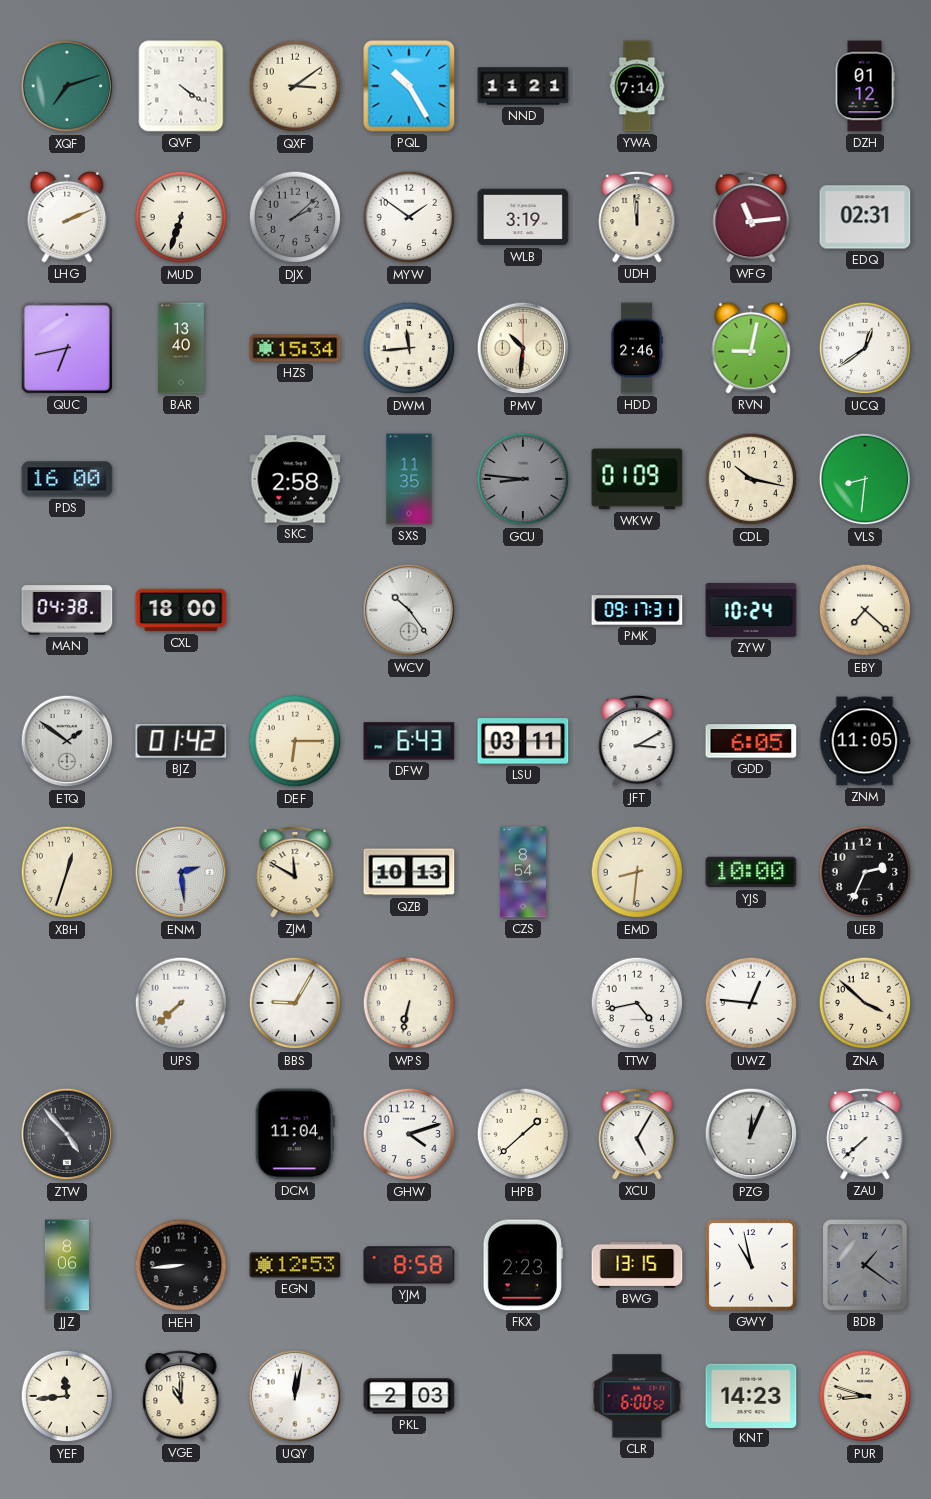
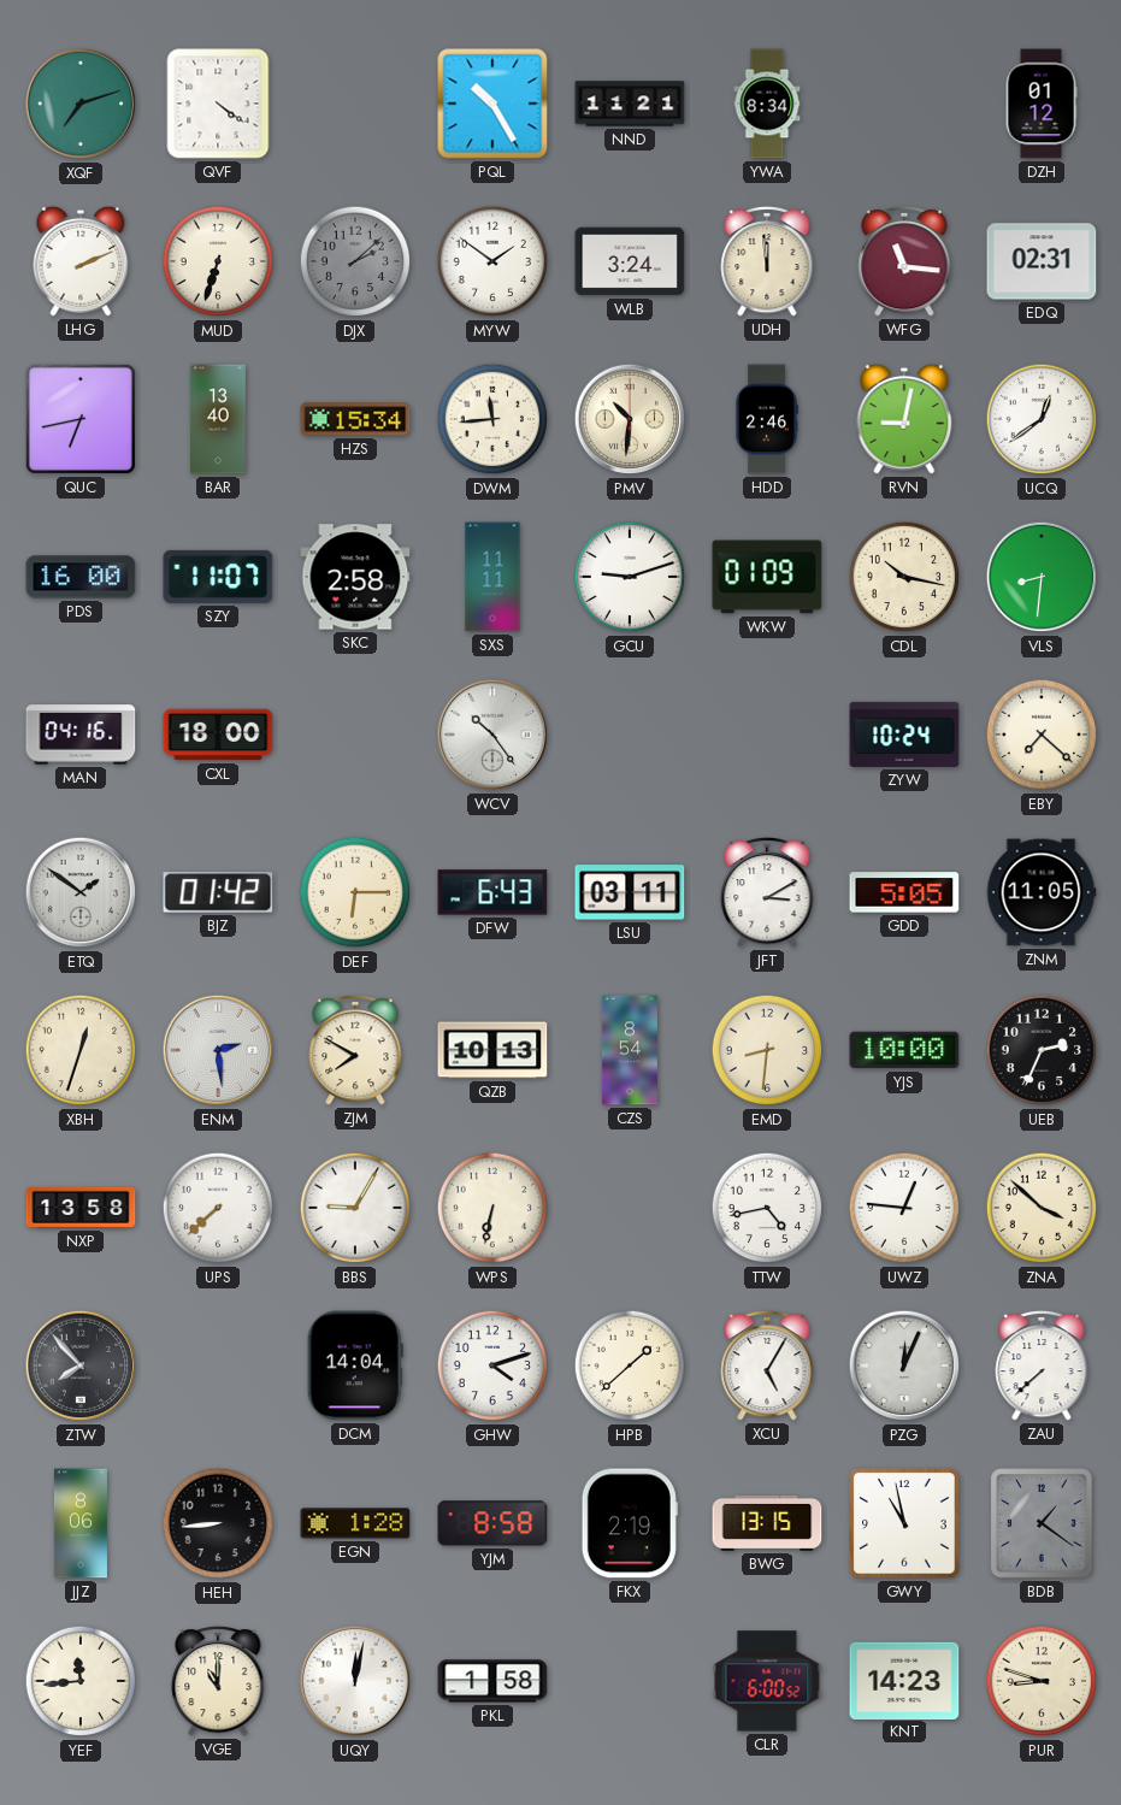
QXF: 3:09 -> none (295, 86)
YWA: 7:14 -> 8:34 (767, 104)
WLB: 3:19 -> 3:24 (630, 261)
WFG: 11:14 -> 11:16 (904, 261)
SZY: none -> 11:07 (218, 577)
SXS: 11:35 -> 11:11 (492, 577)
GCU: 8:46 -> 9:12 (630, 577)
GCU dial: grey -> white (630, 577)
MAN: 04:38 -> 04:16 (81, 735)
PMK: 09:17 -> none (637, 610)
GDD: 6:05 -> 5:05 (904, 892)
ZJM: 11:50 -> 7:50 (355, 1050)
NXP: none -> 13:58 (81, 1208)
ZTW: 4:53 -> 7:53 (81, 1365)
DCM: 11:04 -> 14:04 (355, 1365)
EGN: 12:53 -> 1:28 (355, 1523)
FKX: 2:23 -> 2:19 (630, 1523)
PKL: 2:03 -> 1:58 (492, 1681)
